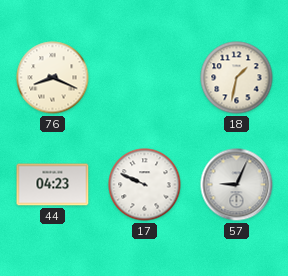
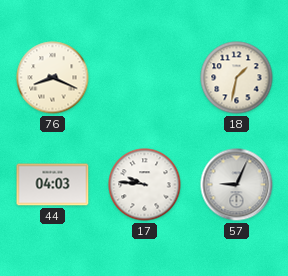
44: 04:23 -> 04:03 (53, 185)
17: 9:49 -> 9:46 (145, 185)
